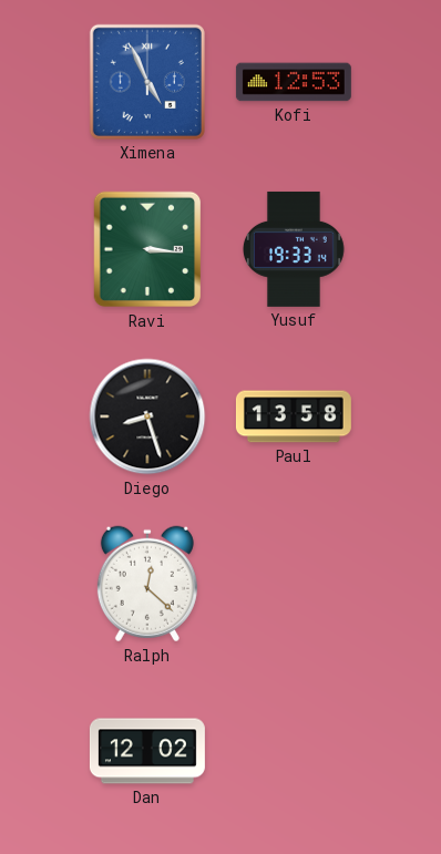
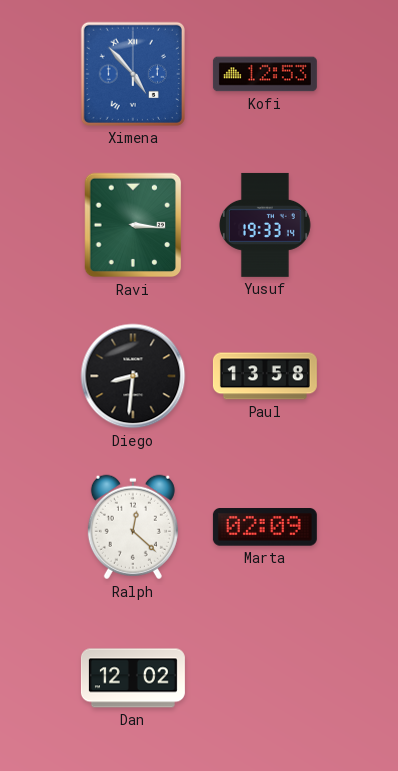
Ximena: 4:56 -> 4:53 (133, 74)
Diego: 8:27 -> 8:31 (133, 376)
Marta: none -> 02:09 (265, 527)
